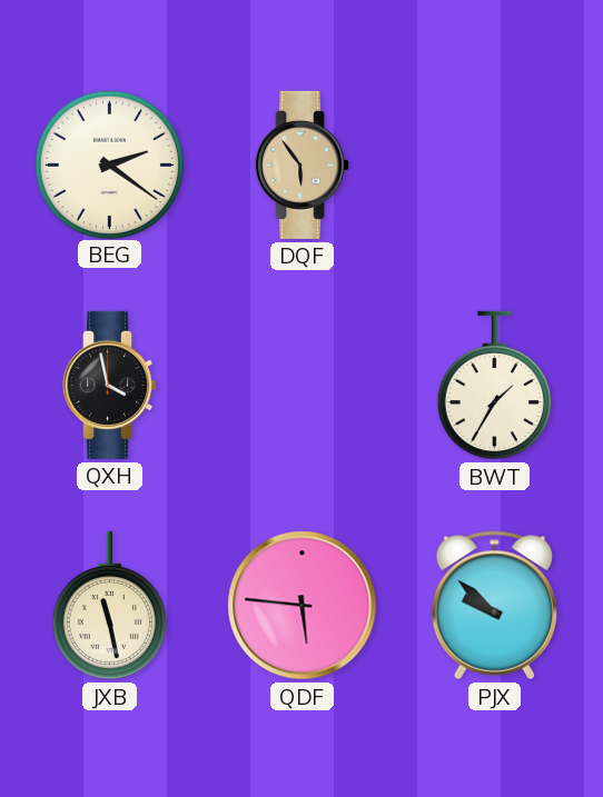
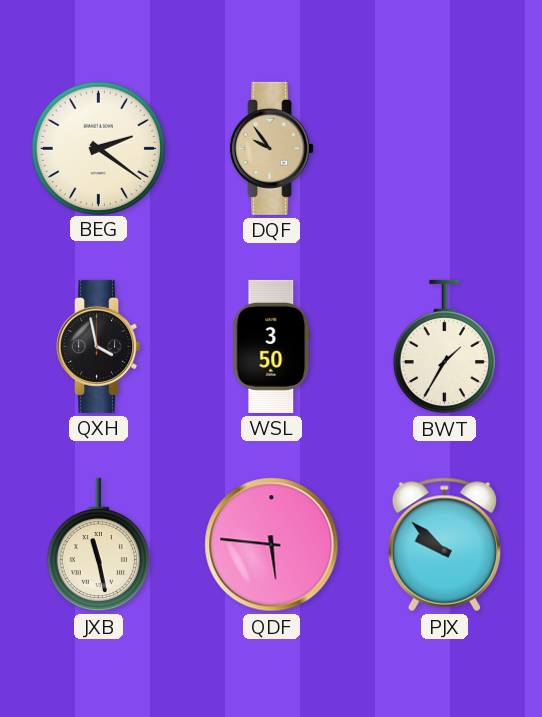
DQF: 5:54 -> 9:54 (272, 148)
WSL: none -> 3:50 (272, 346)
